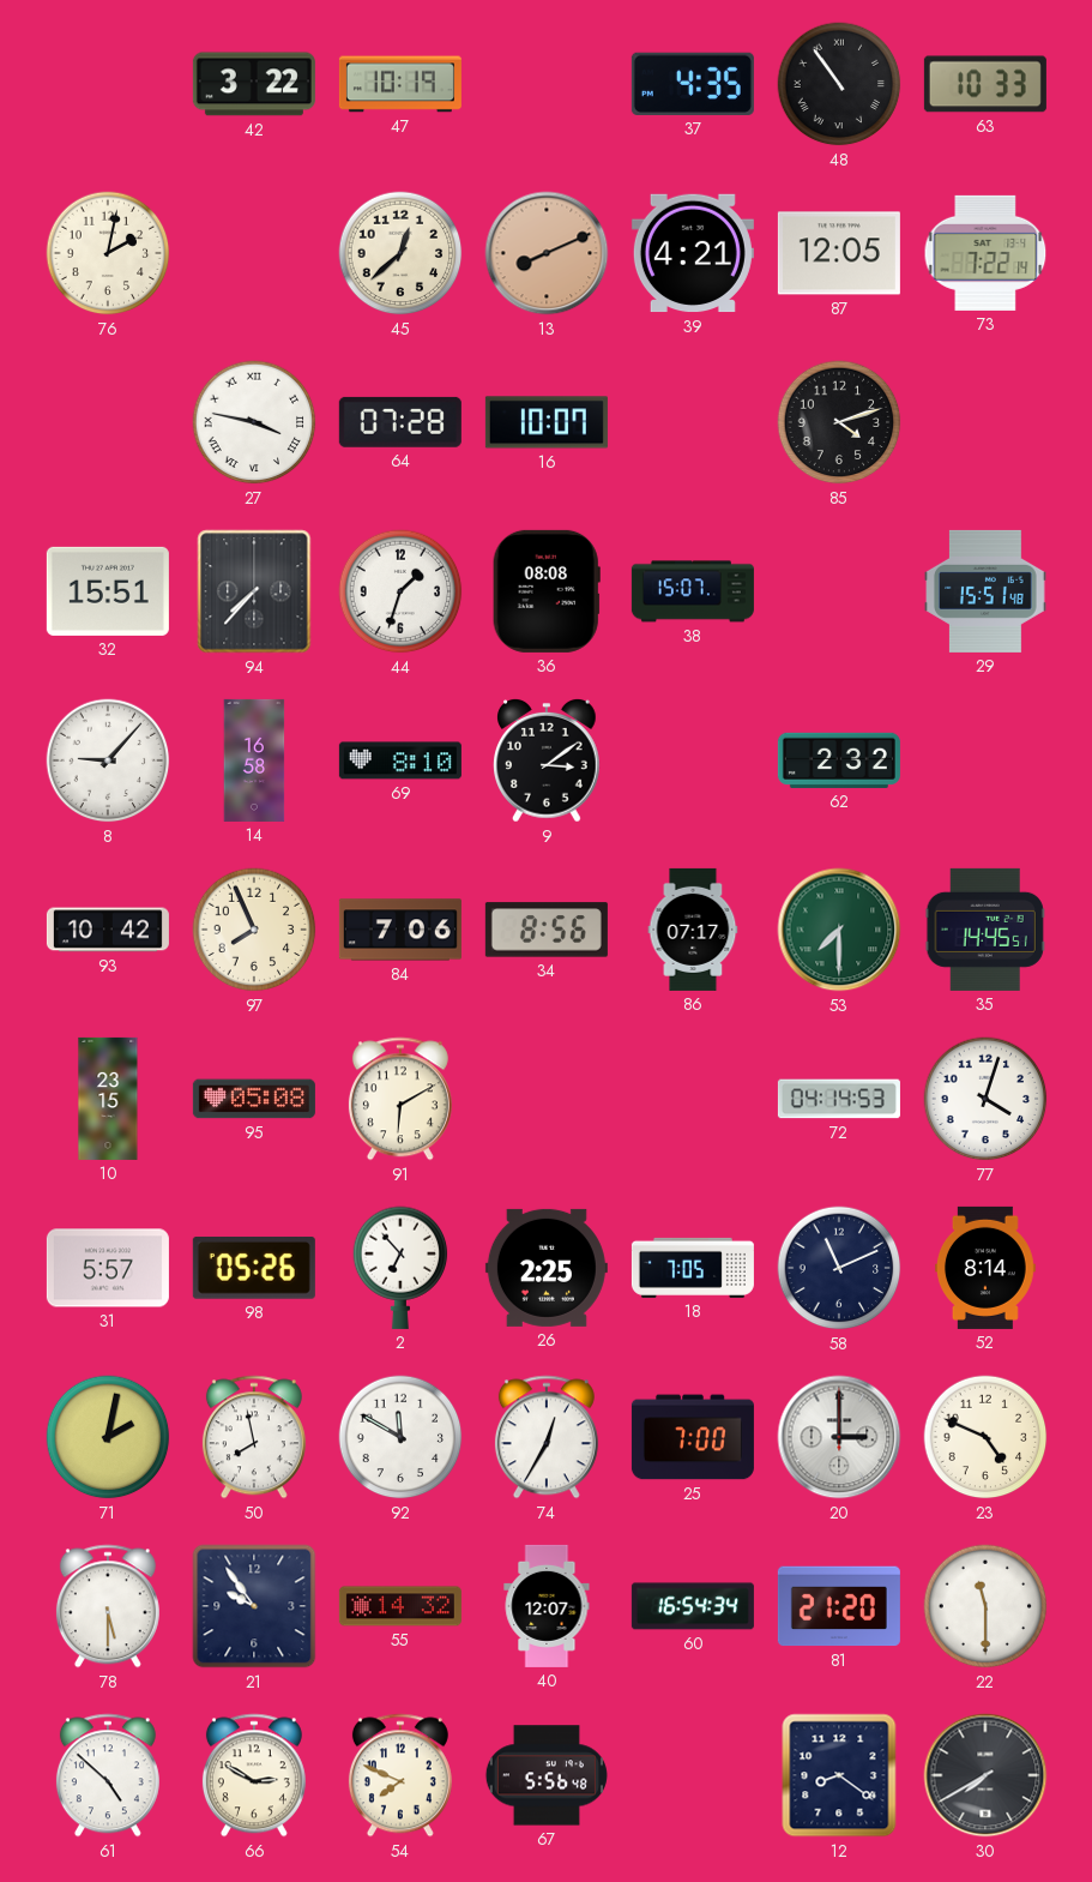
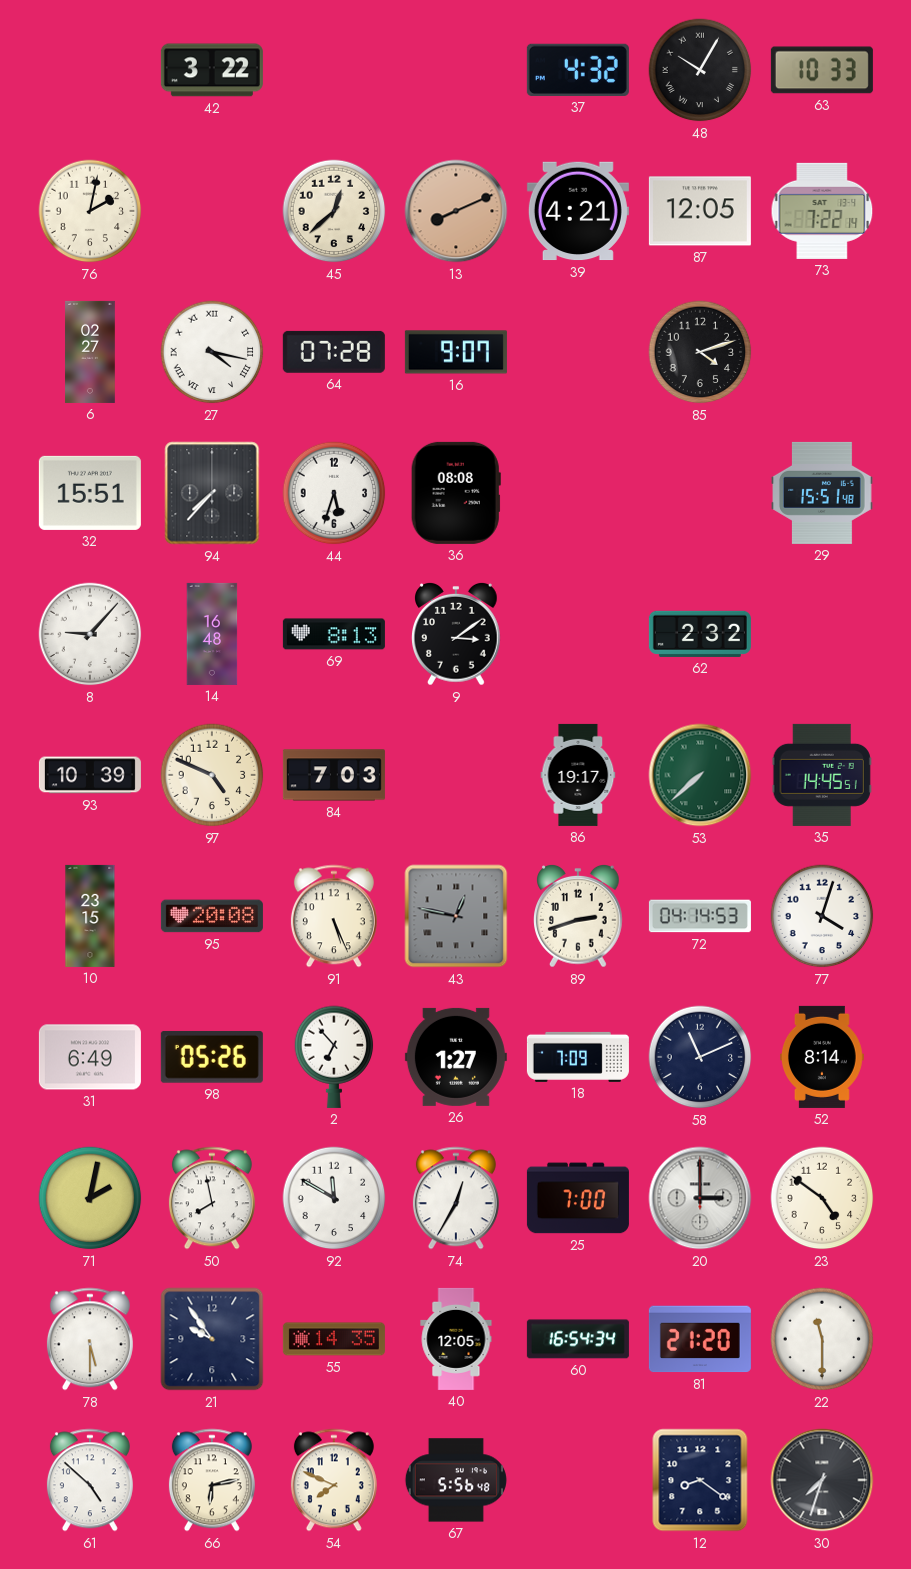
47: 10:19 -> none (400, 84)
37: 4:35 -> 4:32 (578, 70)
48: 10:54 -> 10:05 (700, 70)
6: none -> 02:27 (90, 352)
27: 3:47 -> 4:17 (212, 352)
16: 10:07 -> 9:07 (456, 352)
44: 1:33 -> 5:33 (334, 493)
38: 15:07 -> none (693, 591)
14: 16:58 -> 16:48 (212, 634)
69: 8:10 -> 8:13 (334, 634)
93: 10:42 -> 10:39 (90, 775)
97: 7:56 -> 4:49 (212, 775)
84: 7:06 -> 7:03 (334, 775)
34: 8:56 -> none (547, 930)
86: 07:17 -> 19:17 (578, 775)
53: 7:30 -> 7:38 (700, 775)
95: 05:08 -> 20:08 (212, 916)
91: 6:10 -> 5:26 (334, 916)
43: none -> 12:47 (456, 916)
89: none -> 2:42 (579, 916)
31: 5:57 -> 6:49 (90, 1057)
26: 2:25 -> 1:27 (456, 1057)
18: 7:05 -> 7:09 (578, 1057)
23: 4:49 -> 4:51 (822, 1198)
55: 14:32 -> 14:35 (334, 1339)
40: 12:07 -> 12:05 (456, 1339)
66: 2:50 -> 6:13 (212, 1480)
30: 7:40 -> 7:33 (822, 1480)
